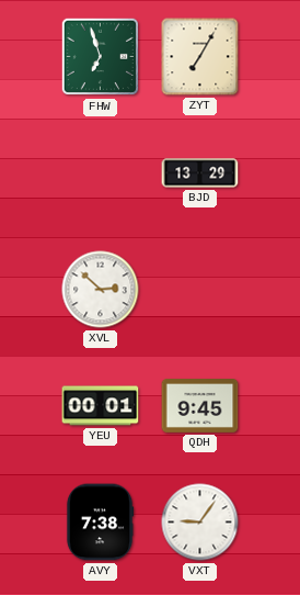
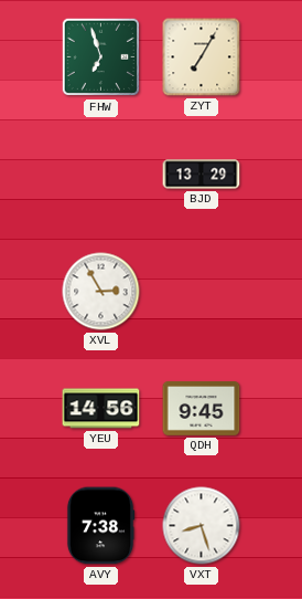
XVL: 2:52 -> 2:55 (101, 292)
YEU: 00:01 -> 14:56 (101, 409)
VXT: 9:06 -> 8:27 (202, 526)
